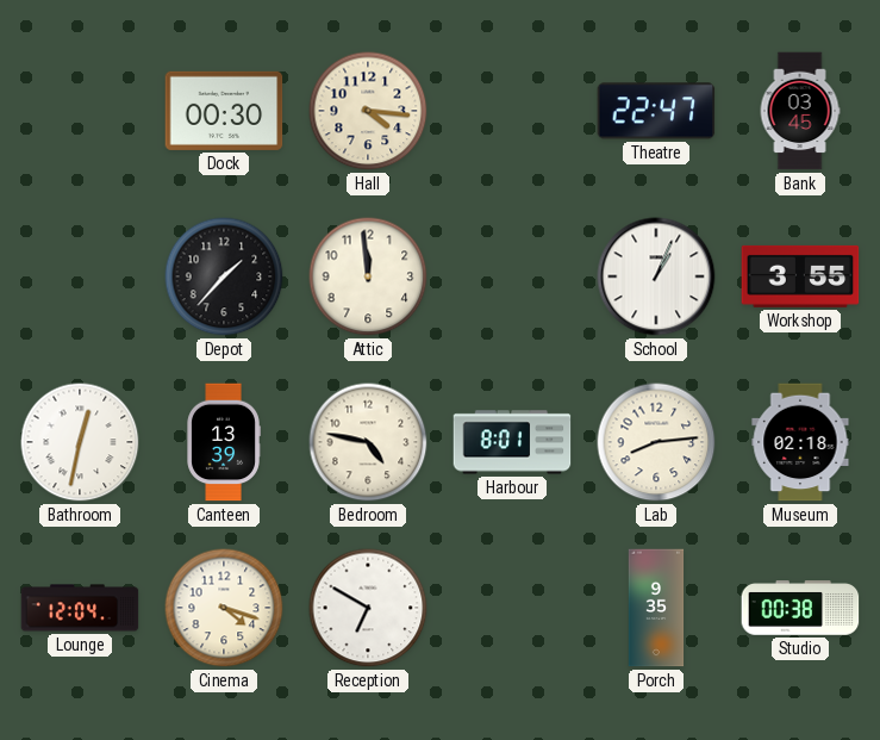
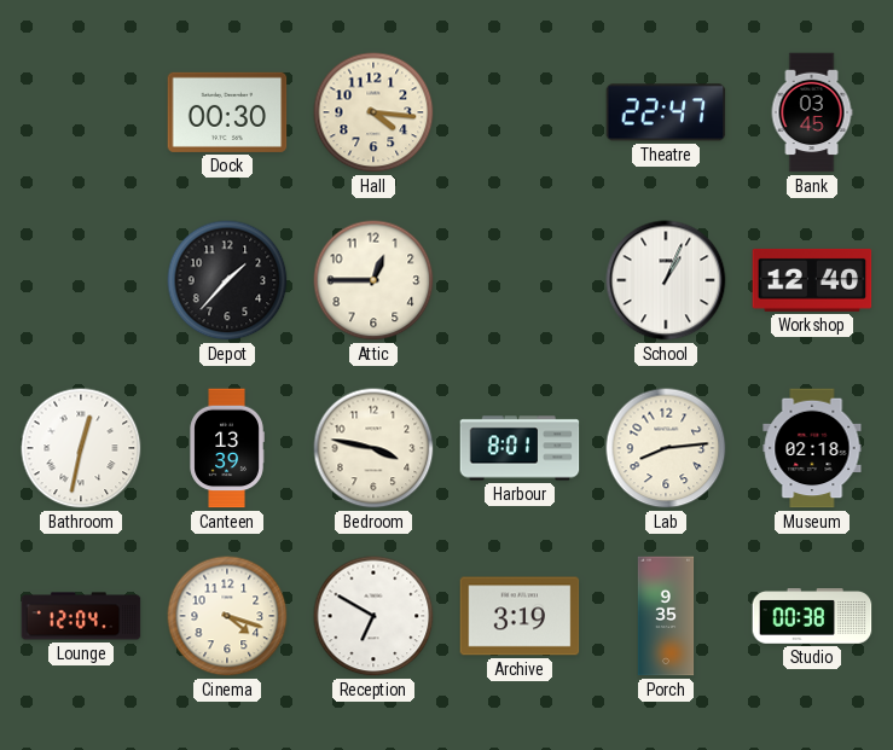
Attic: 11:59 -> 12:45 (373, 280)
Workshop: 3:55 -> 12:40 (812, 280)
Bedroom: 4:47 -> 3:47 (373, 448)
Archive: none -> 3:19 (520, 616)
